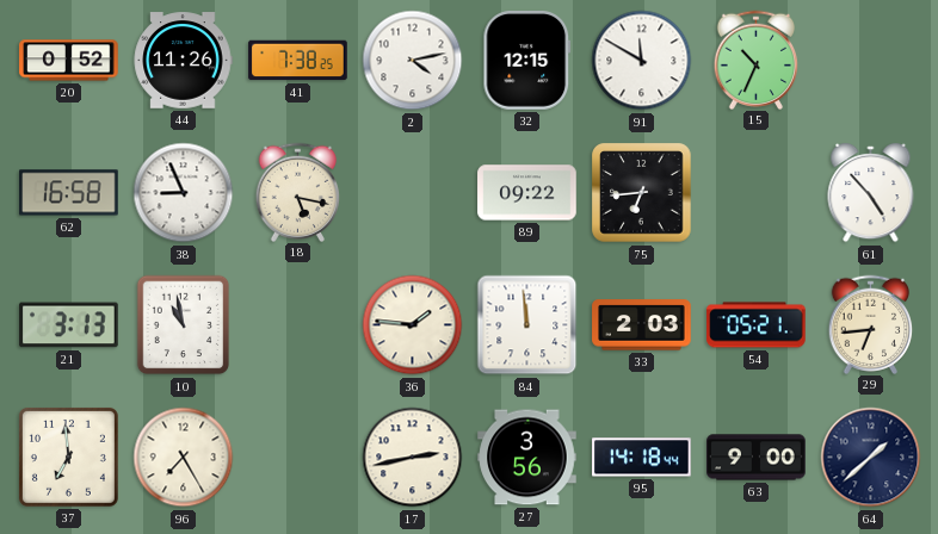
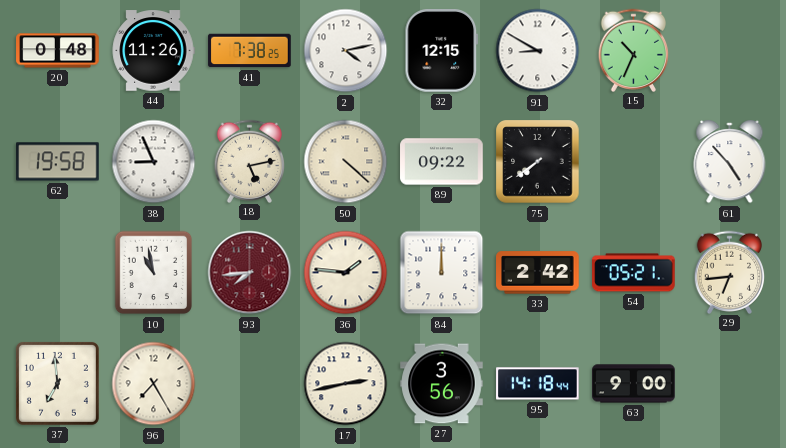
20: 0:52 -> 0:48 (58, 51)
91: 11:50 -> 8:50 (538, 51)
62: 16:58 -> 19:58 (58, 162)
18: 5:17 -> 5:13 (250, 161)
50: none -> 4:22 (346, 162)
75: 6:44 -> 7:39 (538, 162)
21: 3:13 -> none (69, 325)
93: none -> 7:44 (250, 273)
84: 11:59 -> 12:00 (442, 273)
33: 2:03 -> 2:42 (538, 273)
64: 1:38 -> none (871, 458)
